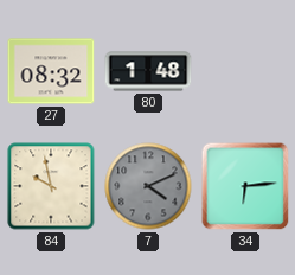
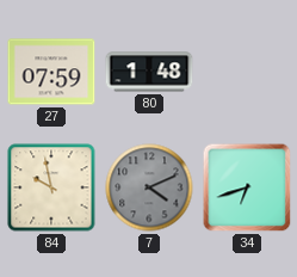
27: 08:32 -> 07:59 (51, 72)
34: 6:14 -> 6:42 (247, 187)
